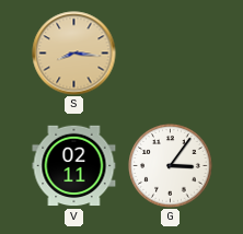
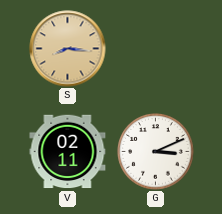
G: 3:06 -> 3:11 (156, 152)
